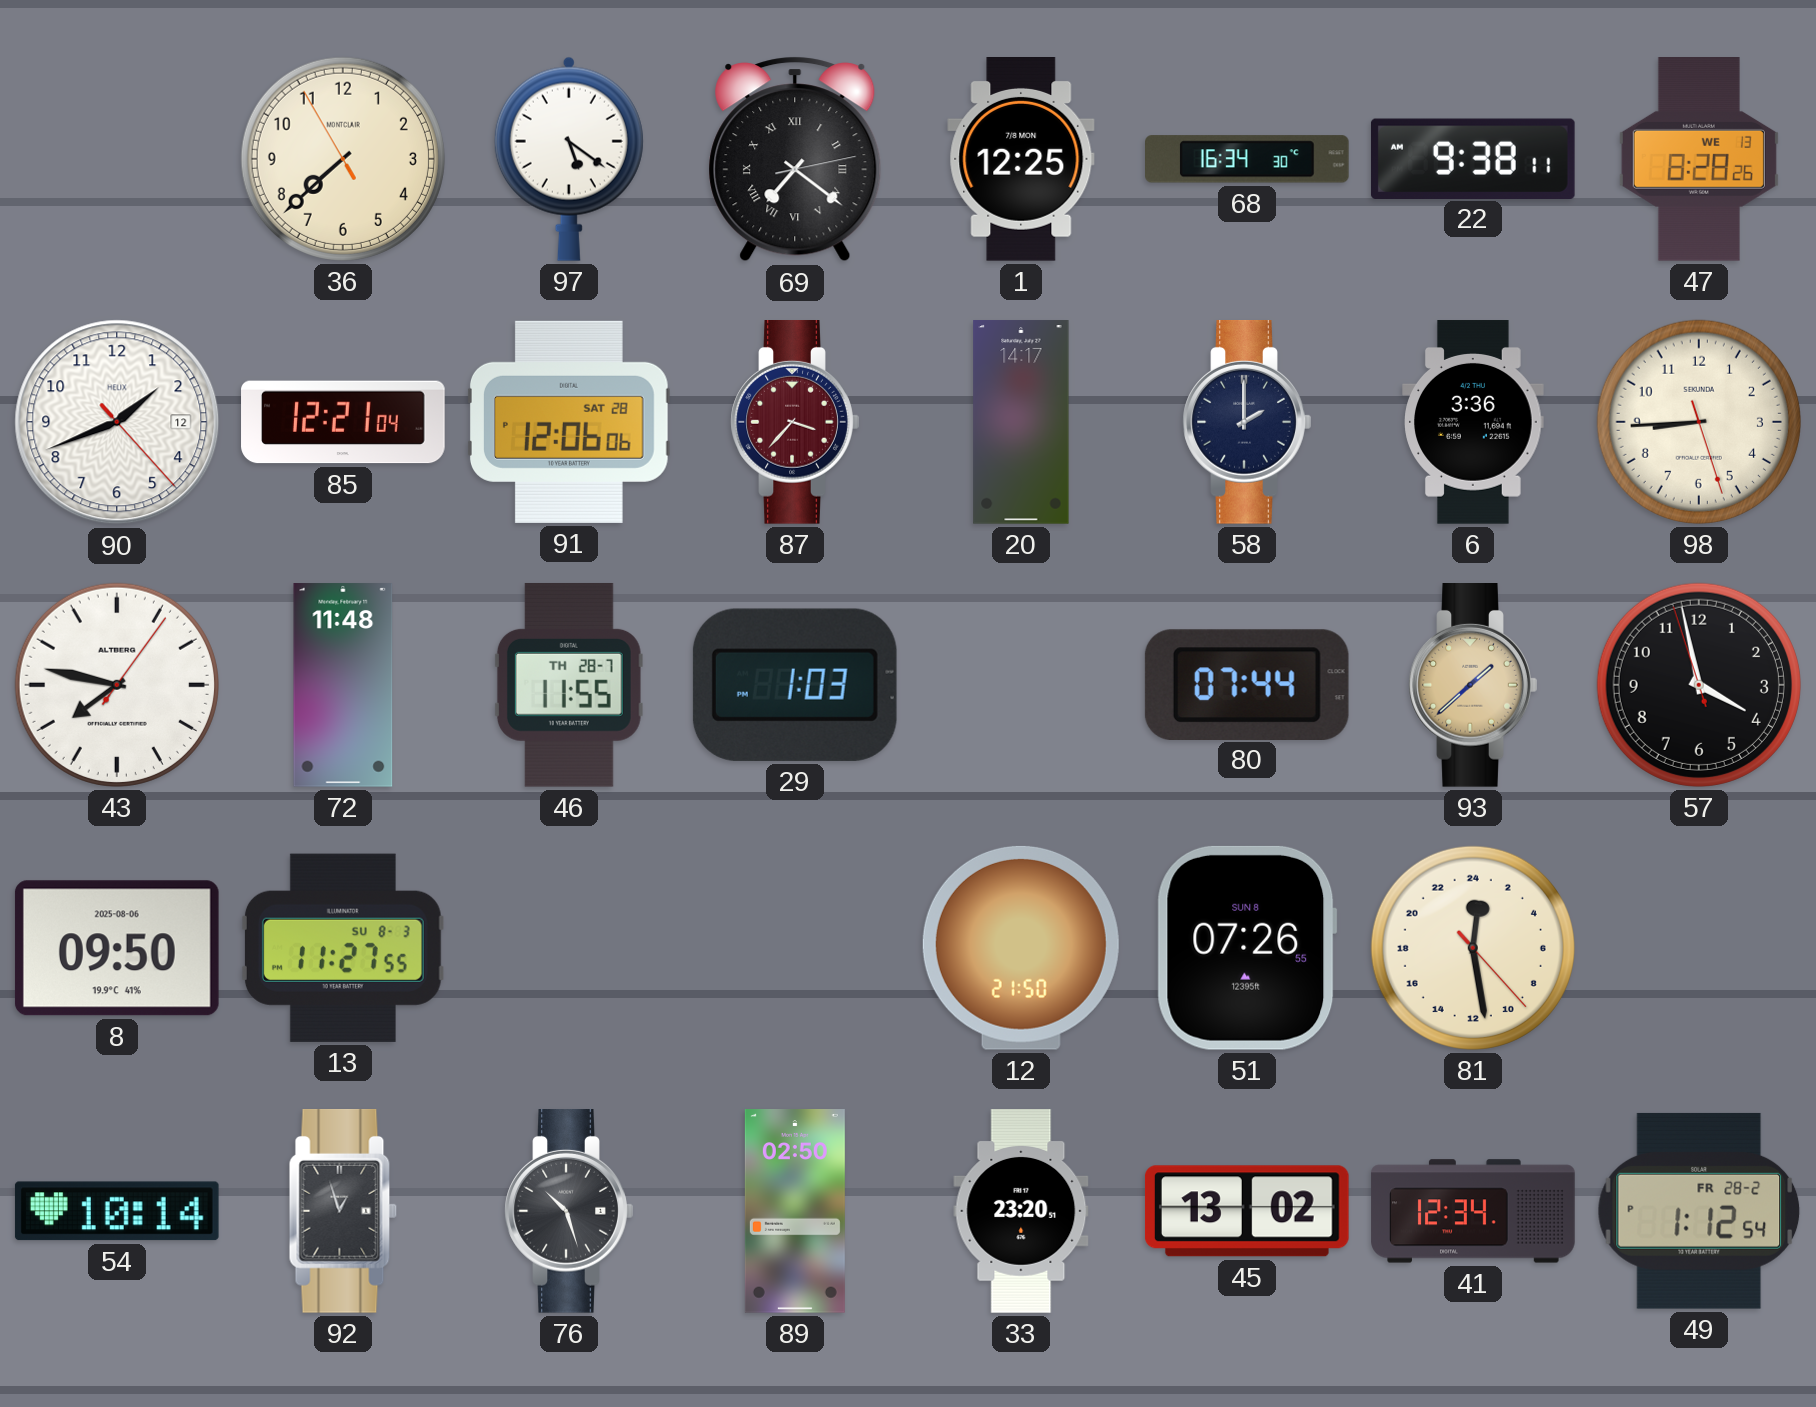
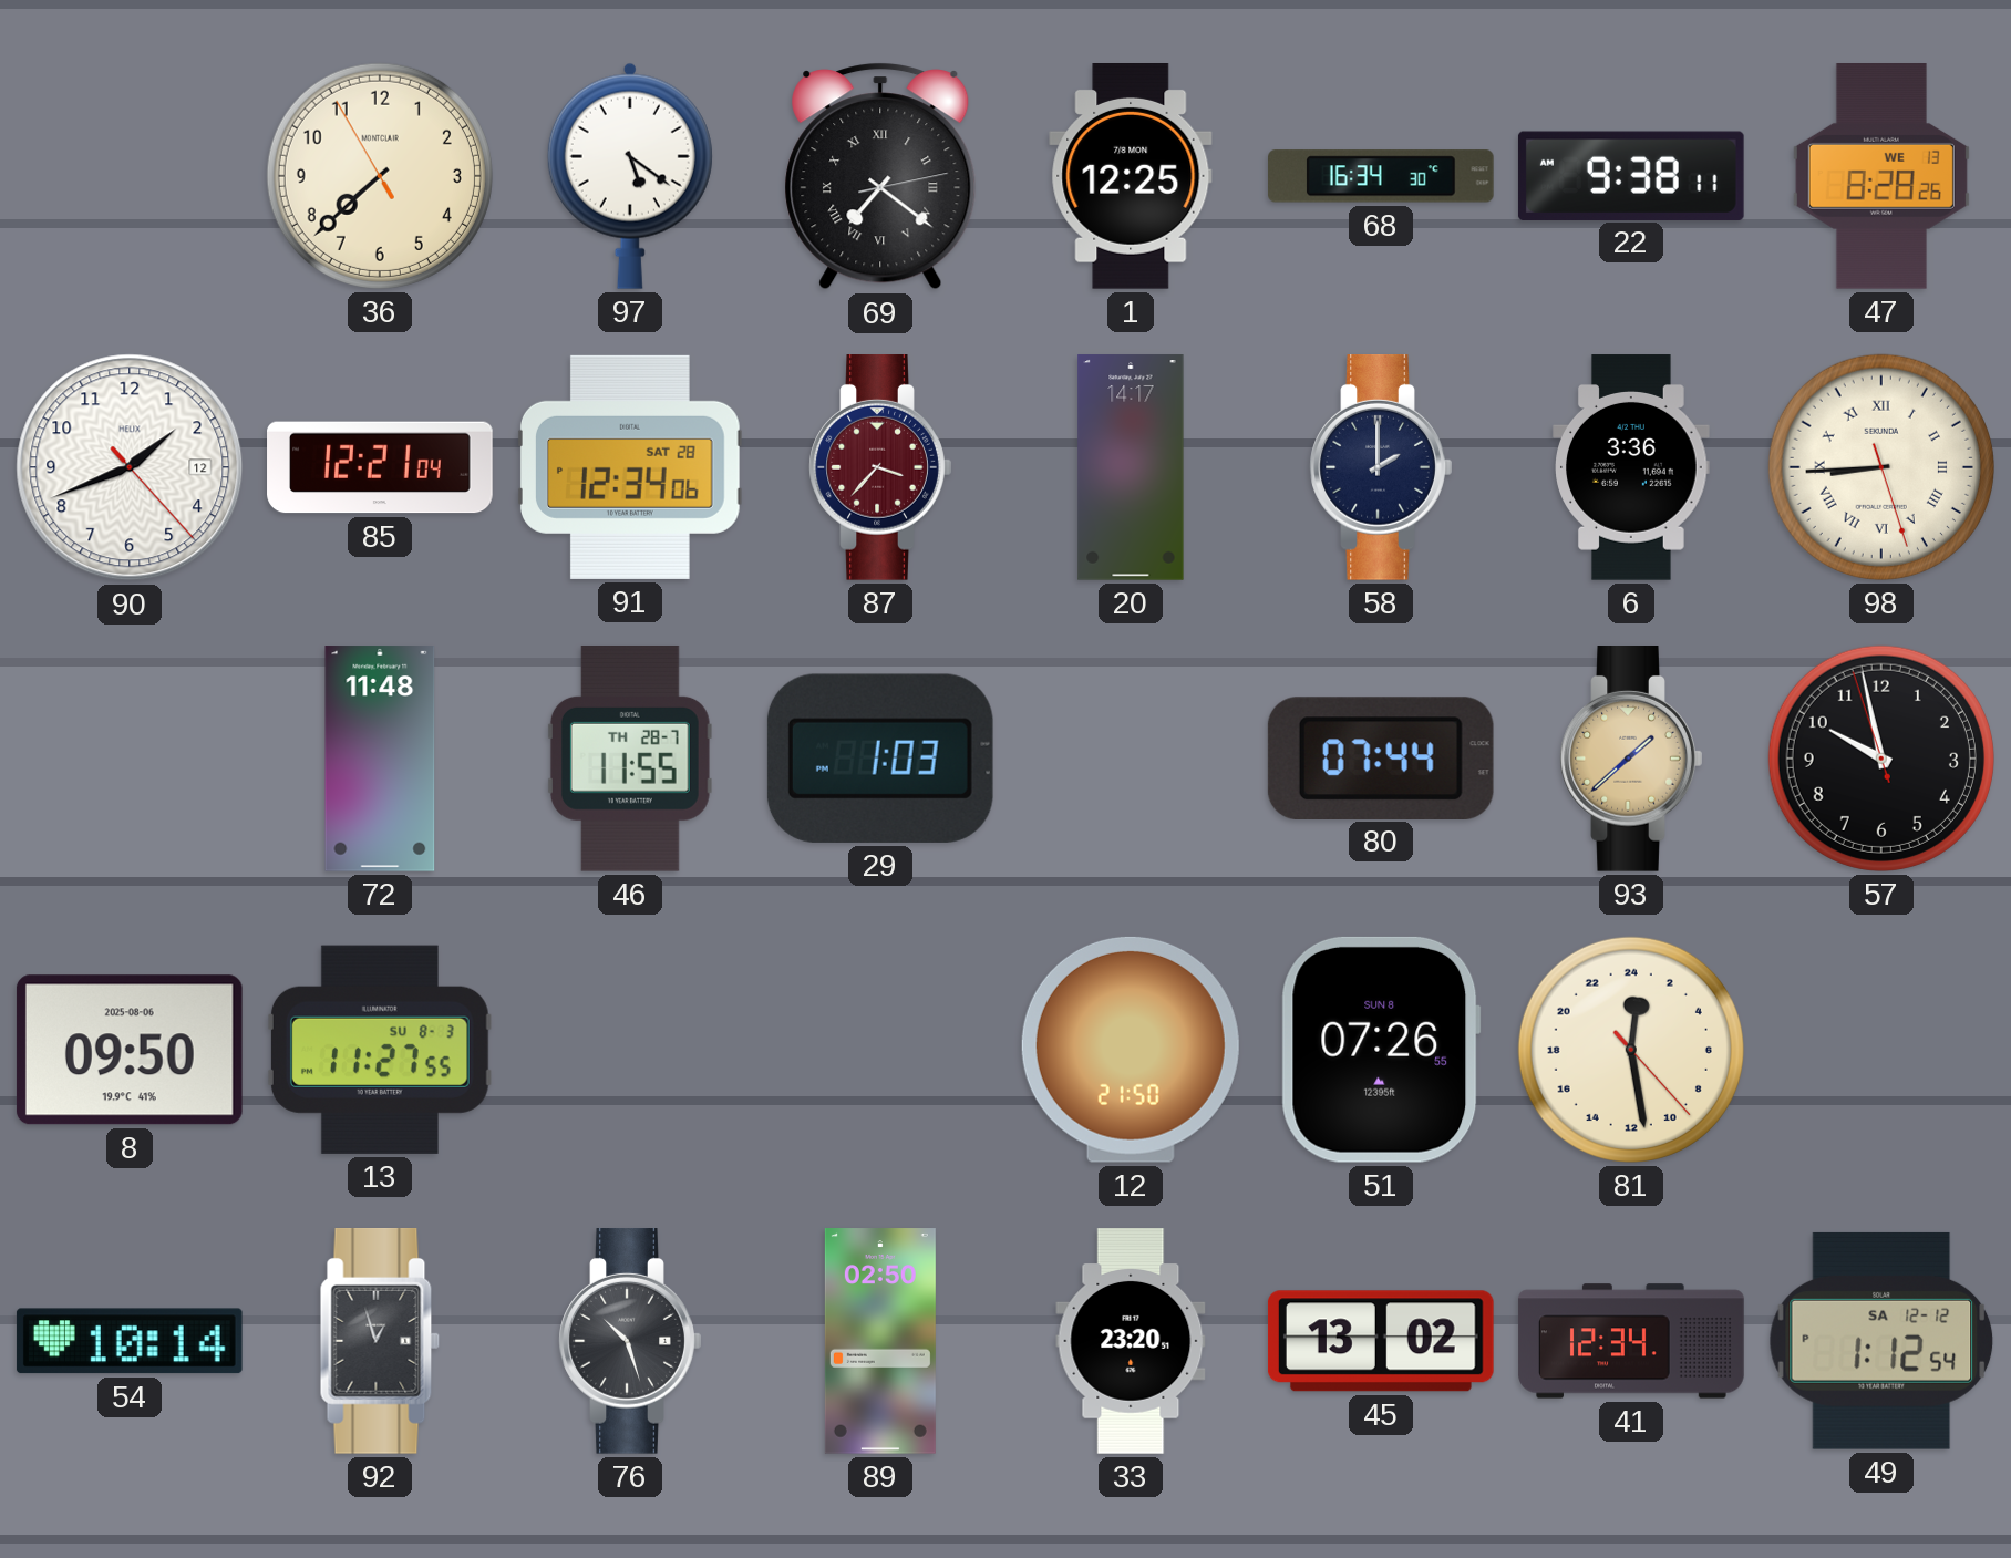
91: 12:06 -> 12:34 (630, 467)
98 numerals: Arabic -> Roman (1881, 467)
43: 7:47 -> none (117, 685)
57: 3:57 -> 9:57 (1881, 759)
49 date: FR 28-2 -> SA 12-12 (1881, 1341)
